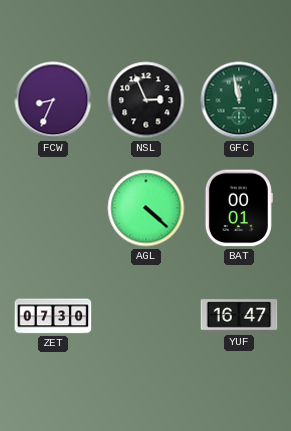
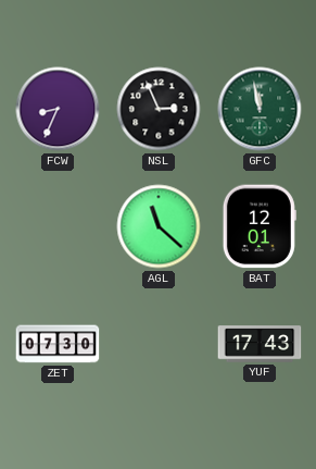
AGL: 4:22 -> 11:22 (159, 226)
BAT: 00:01 -> 12:01 (260, 226)
YUF: 16:47 -> 17:43 (260, 344)
